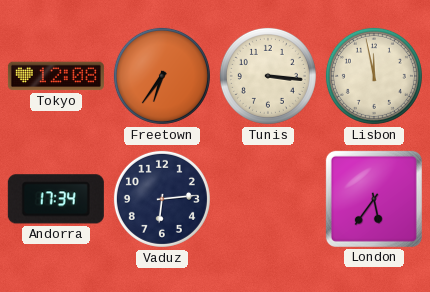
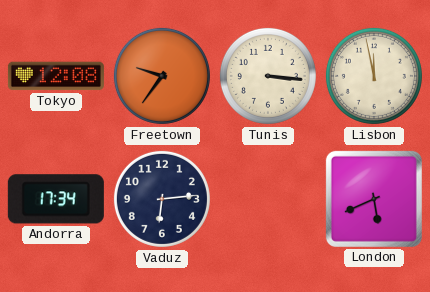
Freetown: 6:36 -> 9:36 (162, 76)
London: 5:36 -> 5:41 (374, 199)
